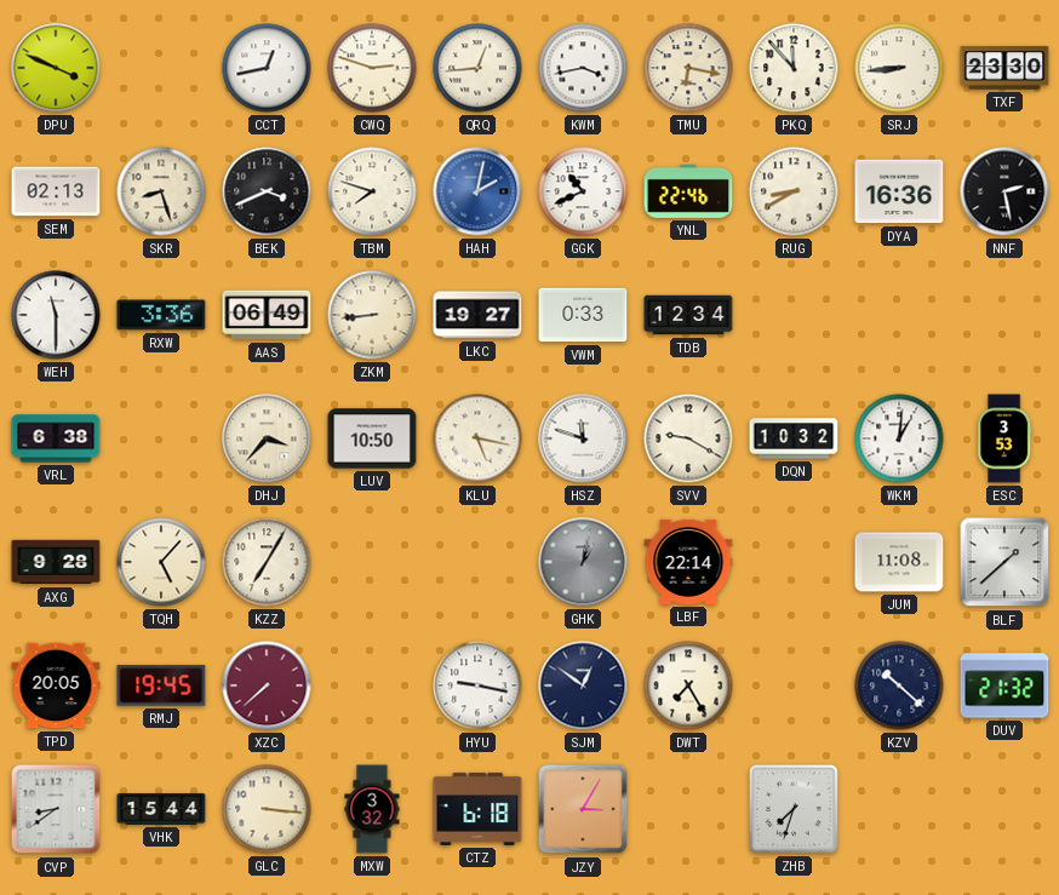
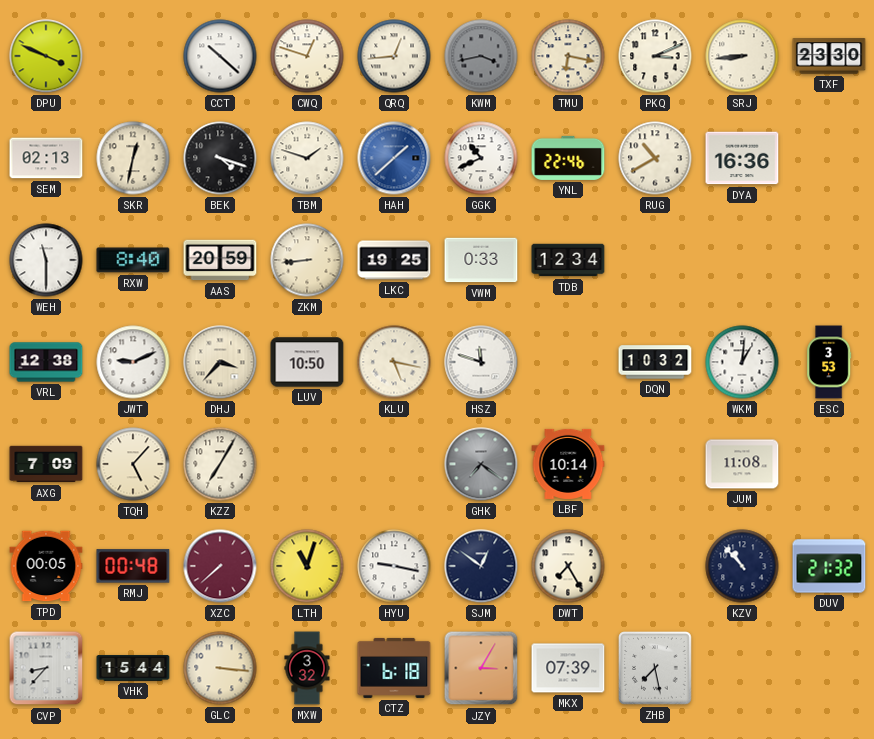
CCT: 12:43 -> 10:22 (220, 56)
CWQ: 2:48 -> 12:48 (307, 56)
KWM dial: white -> grey (481, 56)
PKQ: 11:53 -> 3:11 (655, 56)
SKR: 8:27 -> 12:32 (133, 158)
BEK: 3:41 -> 4:18 (220, 158)
TBM: 7:48 -> 1:48 (307, 158)
HAH: 2:02 -> 1:38 (394, 158)
RUG: 8:40 -> 10:40 (655, 158)
NNF: 2:28 -> none (1004, 191)
RXW: 3:36 -> 8:40 (133, 260)
AAS: 06:49 -> 20:59 (220, 260)
LKC: 19:27 -> 19:25 (394, 260)
VRL: 6:38 -> 12:38 (46, 362)
JWT: none -> 9:11 (133, 362)
SVV: 9:20 -> none (688, 438)
AXG: 9:28 -> 7:09 (46, 464)
GHK: 1:02 -> 7:21 (481, 464)
LBF: 22:14 -> 10:14 (568, 464)
BLF: 1:38 -> none (1004, 562)
TPD: 20:05 -> 00:05 (46, 566)
RMJ: 19:45 -> 00:48 (133, 566)
LTH: none -> 11:03 (307, 566)
KZV: 10:22 -> 10:53 (742, 566)
CVP: 8:39 -> 8:37 (46, 668)
MKX: none -> 07:39 (568, 668)
ZHB: 7:33 -> 7:28 (655, 668)
